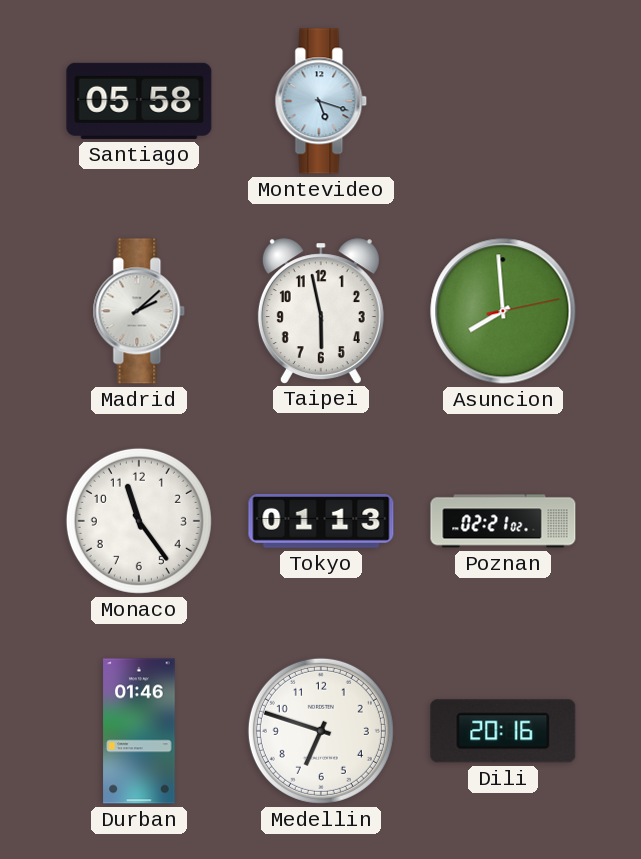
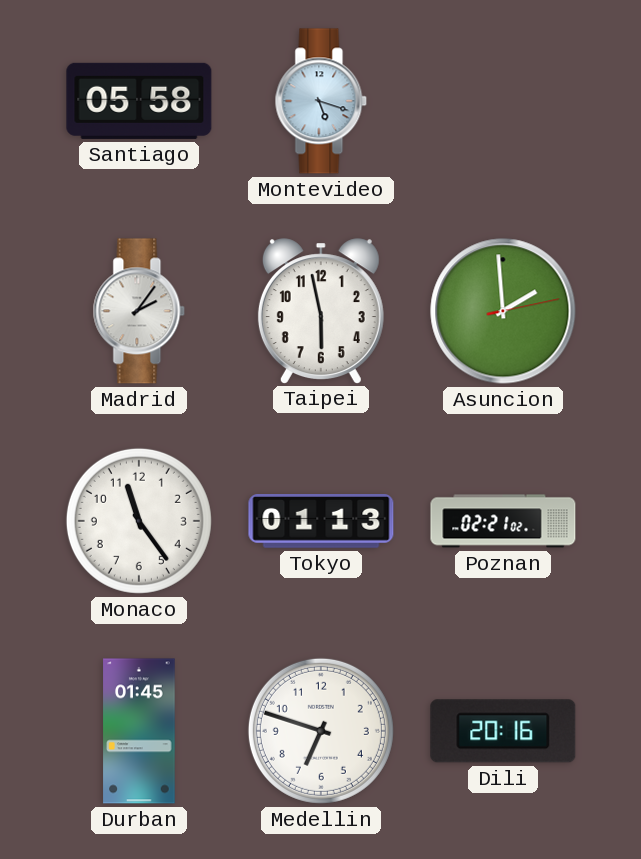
Madrid: 2:08 -> 2:06 (139, 311)
Asuncion: 7:59 -> 1:59 (503, 311)
Durban: 01:46 -> 01:45 (139, 731)
